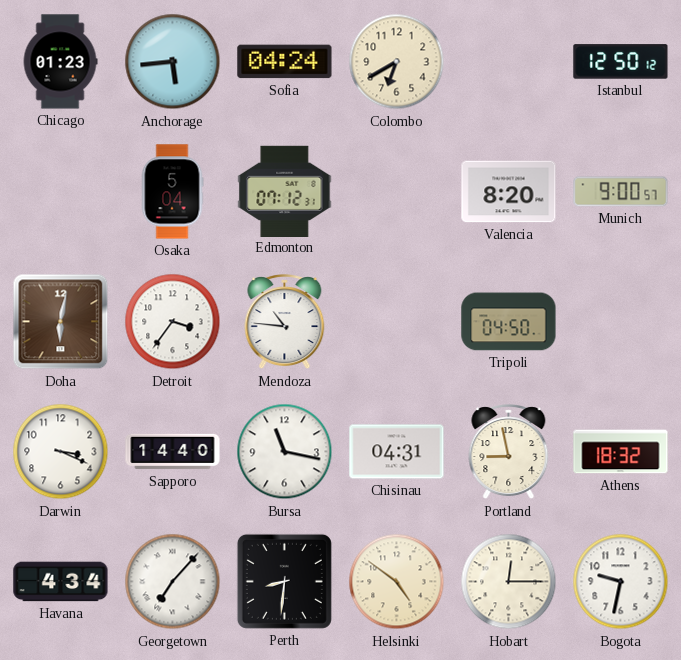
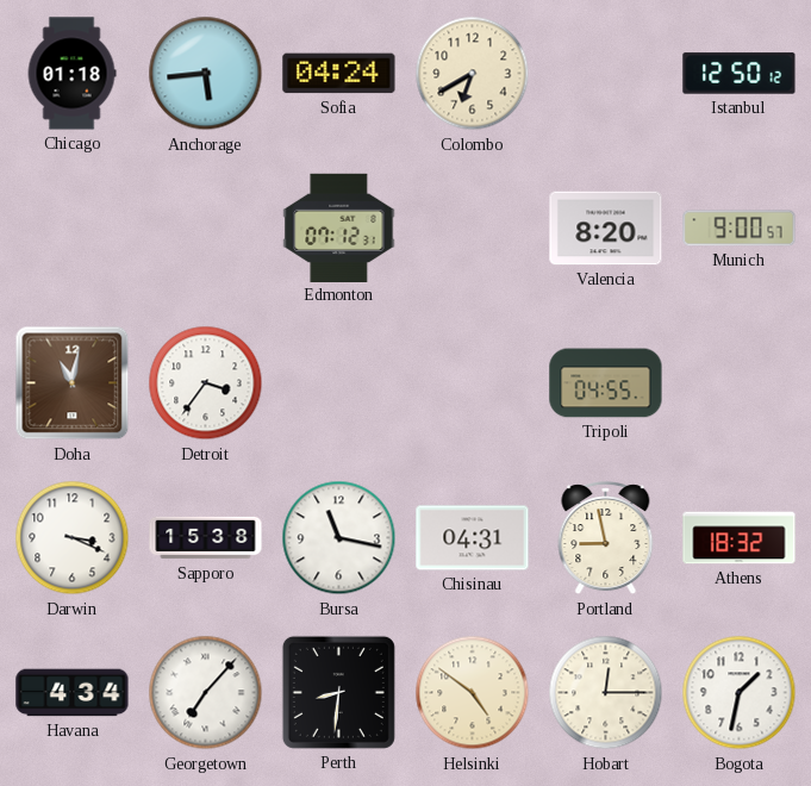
Chicago: 01:23 -> 01:18 (71, 74)
Osaka: 5:04 -> none (172, 192)
Doha: 6:02 -> 11:02 (73, 383)
Mendoza: 10:46 -> none (285, 322)
Tripoli: 04:50 -> 04:55 (606, 383)
Sapporo: 14:40 -> 15:38 (206, 538)
Bogota: 9:32 -> 1:32 (740, 693)
